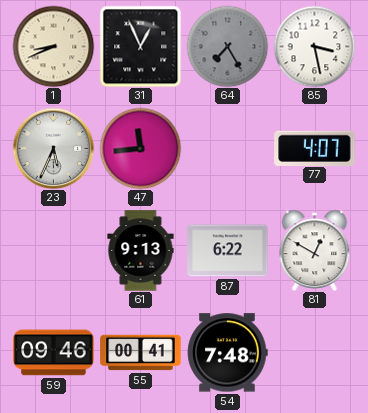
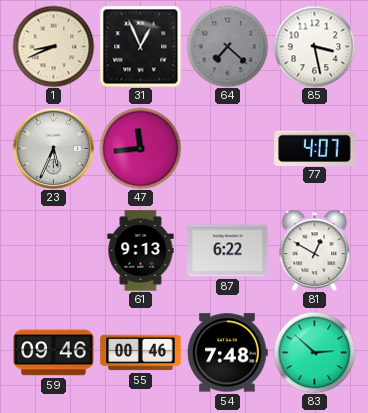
64: 7:25 -> 7:22 (227, 46)
55: 00:41 -> 00:46 (141, 353)
83: none -> 2:52 (314, 352)
